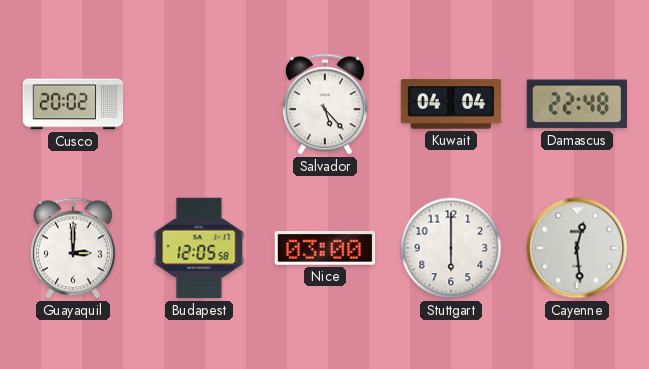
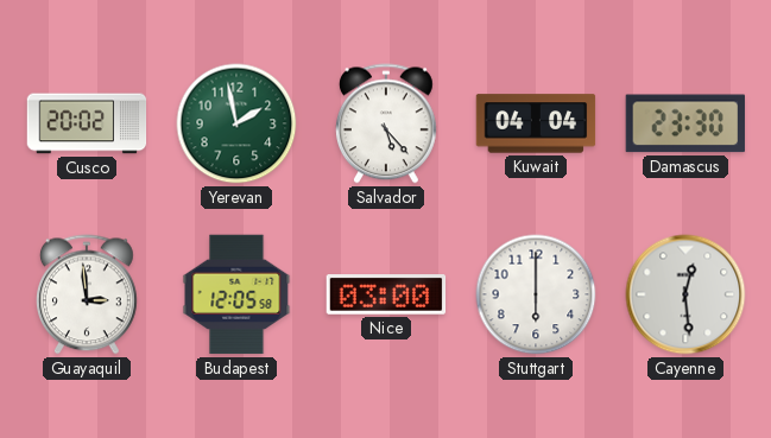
Yerevan: none -> 1:58 (236, 123)
Damascus: 22:48 -> 23:30 (685, 123)
Guayaquil: 3:00 -> 2:59 (87, 294)
